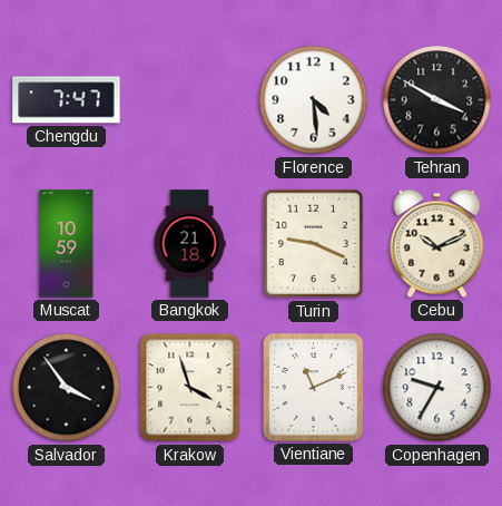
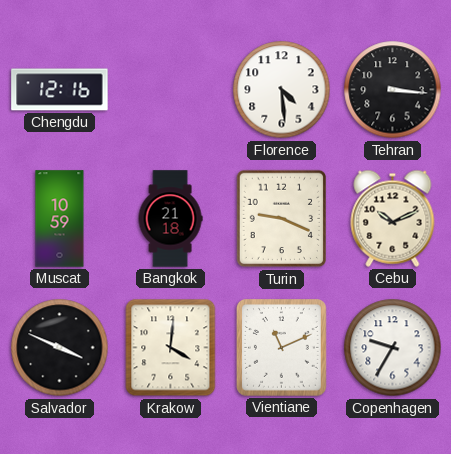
Chengdu: 7:47 -> 12:16 (60, 90)
Tehran: 3:50 -> 3:16 (393, 90)
Salvador: 3:54 -> 3:49 (60, 348)
Krakow: 3:57 -> 4:01 (171, 348)
